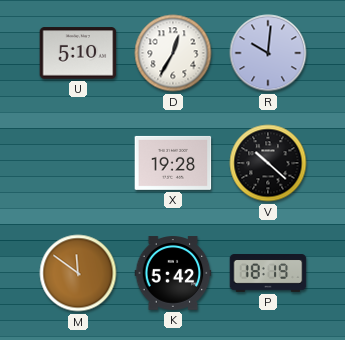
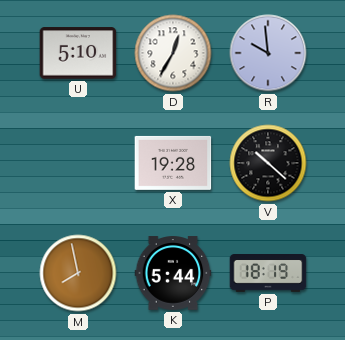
R: 10:01 -> 9:59 (268, 53)
M: 11:51 -> 7:58 (78, 273)
K: 5:42 -> 5:44 (173, 273)
